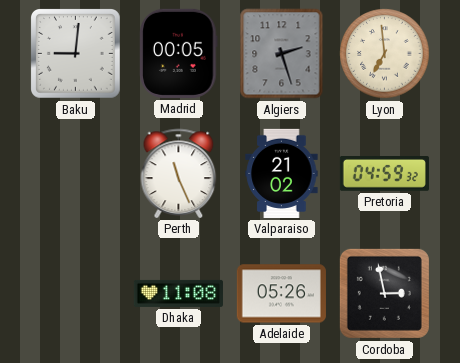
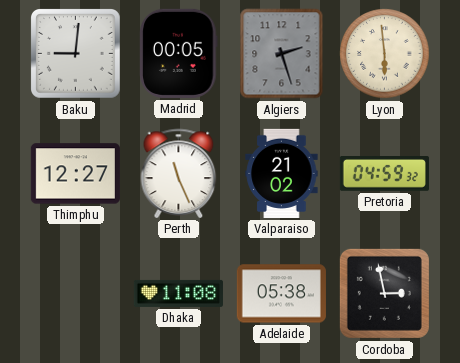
Lyon: 6:59 -> 5:59 (385, 54)
Thimphu: none -> 12:27 (75, 174)
Adelaide: 05:26 -> 05:38 (281, 294)
